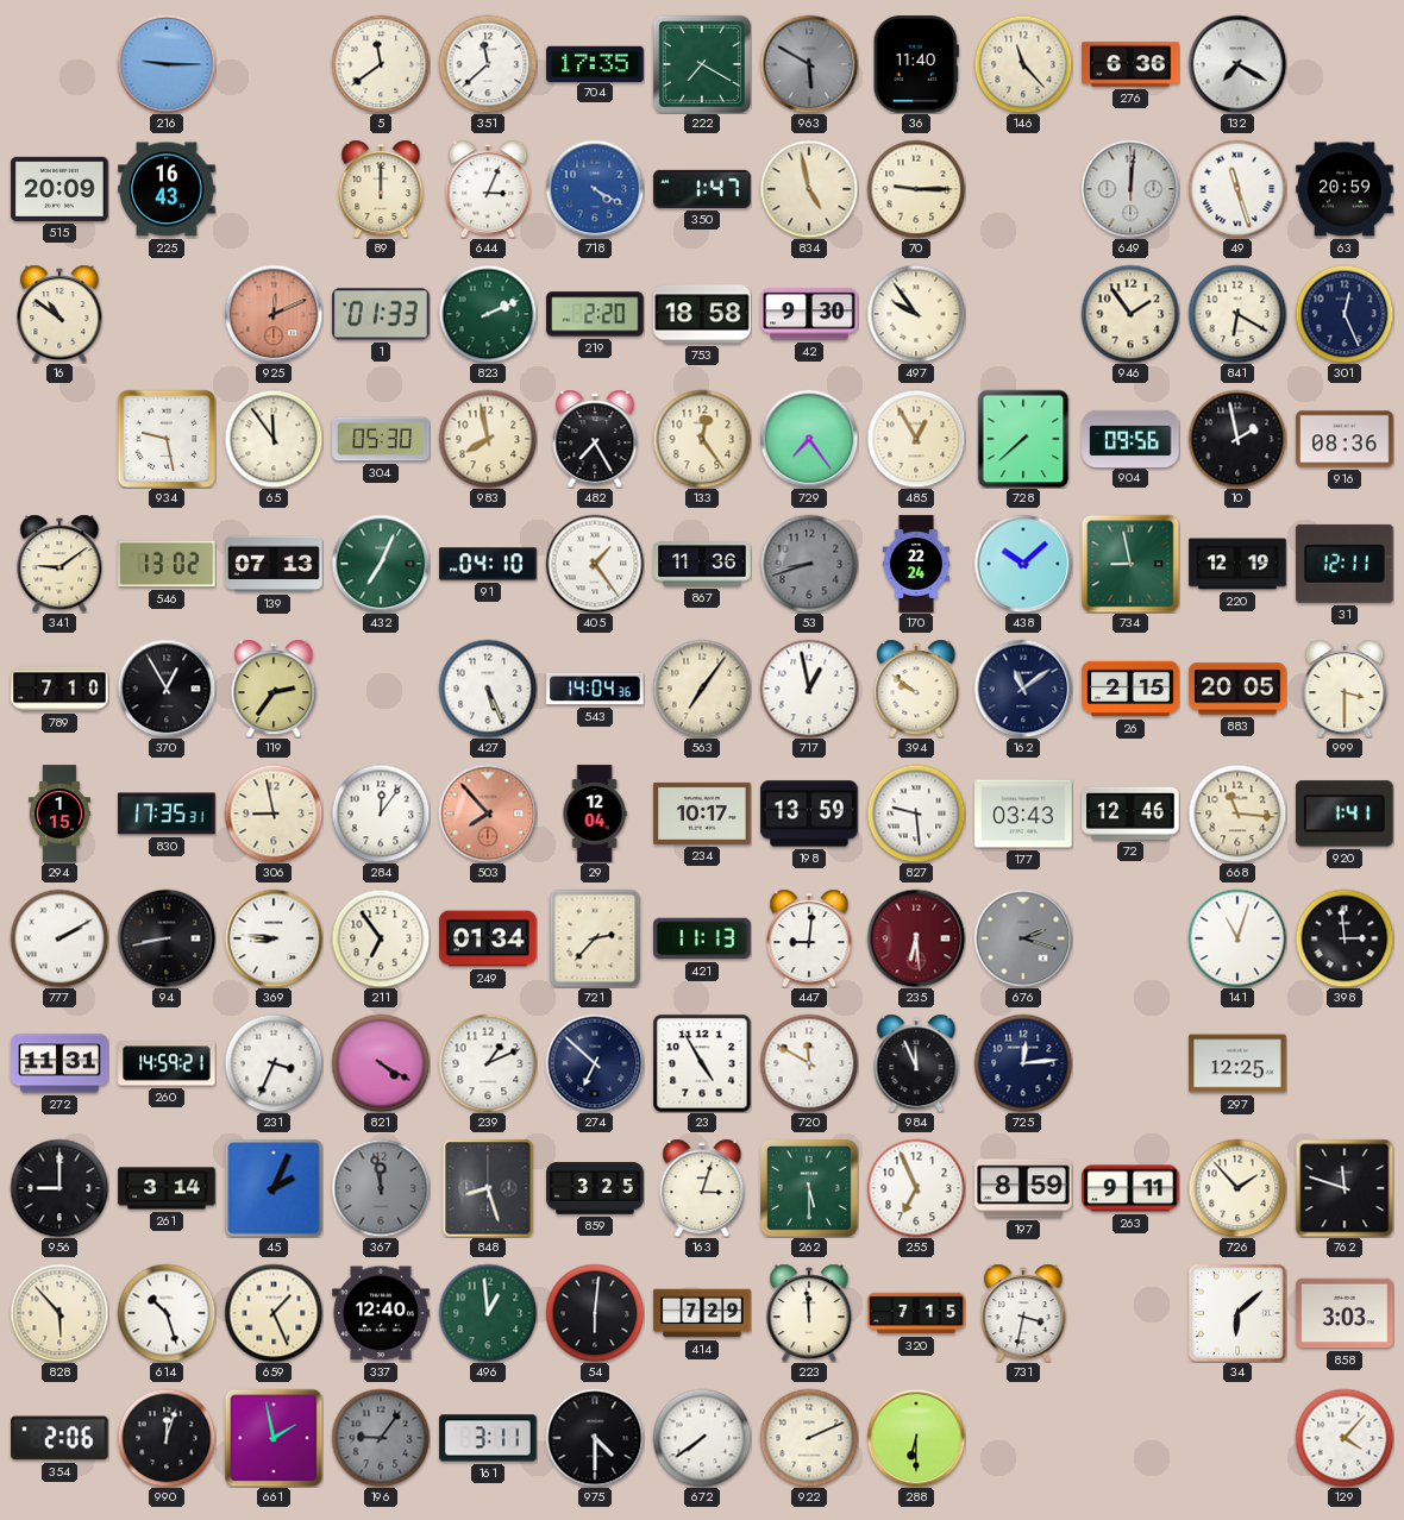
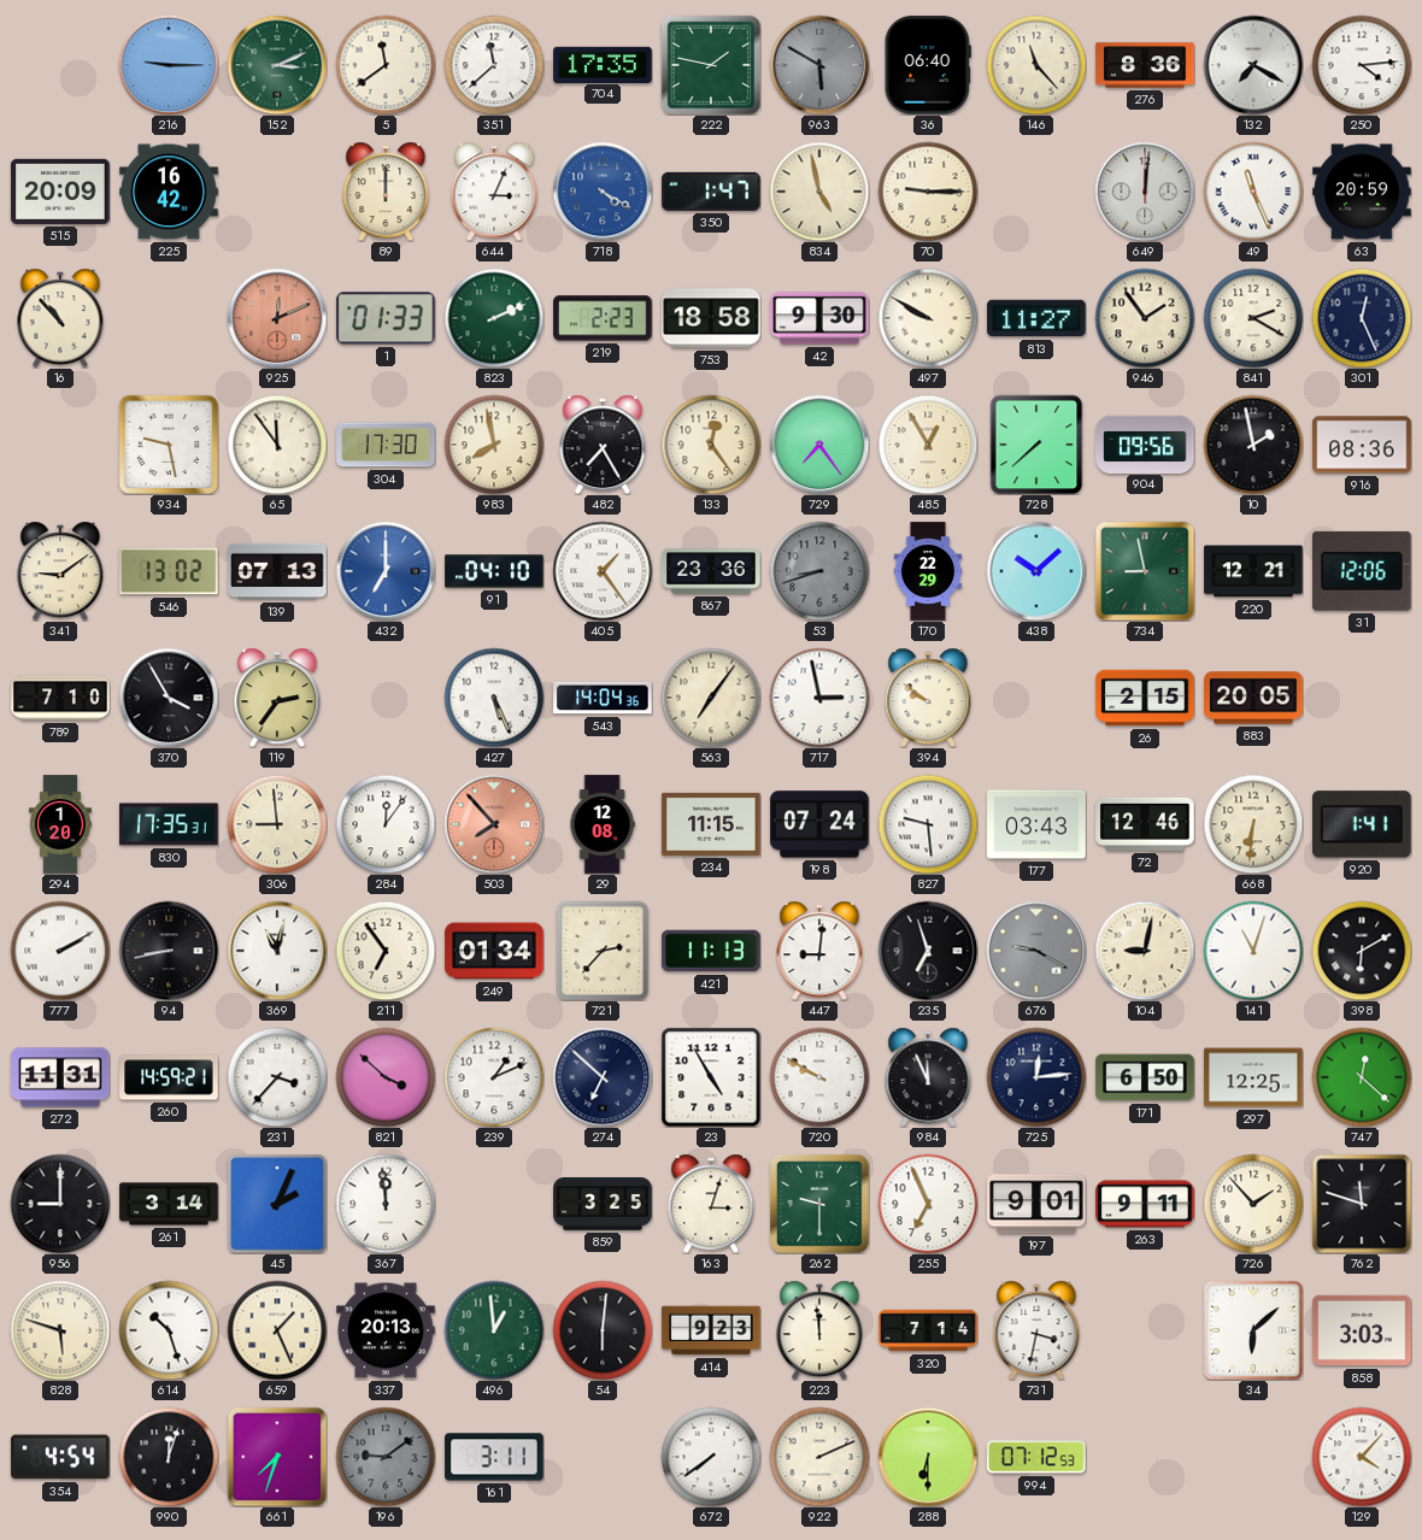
152: none -> 3:11 (277, 65)
222: 7:20 -> 1:47 (711, 65)
36: 11:40 -> 06:40 (928, 65)
276: 6:36 -> 8:36 (1145, 65)
250: none -> 4:14 (1362, 65)
225: 16:43 -> 16:42 (169, 192)
49: 11:27 -> 11:26 (1253, 192)
16: 10:51 -> 10:53 (60, 318)
219: 2:20 -> 2:23 (603, 318)
497: 9:54 -> 9:50 (928, 318)
813: none -> 11:27 (1036, 318)
841: 6:20 -> 2:20 (1253, 318)
304: 05:30 -> 17:30 (386, 445)
432: 7:04 -> 7:00 (386, 571)
432 dial: green -> blue (386, 571)
867: 11:36 -> 23:36 (711, 571)
170: 22:24 -> 22:29 (928, 571)
220: 12:19 -> 12:21 (1253, 571)
31: 12:11 -> 12:06 (1363, 571)
370: 12:55 -> 3:55 (169, 698)
717: 12:58 -> 2:58 (819, 698)
162: 11:09 -> none (1023, 689)
999: 3:30 -> none (1345, 689)
294: 1:15 -> 1:20 (61, 824)
306: 8:58 -> 8:59 (277, 824)
29: 12:04 -> 12:08 (603, 824)
234: 10:17 -> 11:15 (711, 824)
198: 13:59 -> 07:24 (819, 824)
668: 11:16 -> 6:31 (1253, 824)
369: 8:46 -> 11:02 (277, 951)
235: 6:29 -> 6:57 (928, 951)
235 dial: burgundy -> black (928, 951)
676: 2:18 -> 9:20 (1036, 951)
104: none -> 9:02 (1145, 951)
398: 2:59 -> 6:10 (1362, 951)
231: 3:34 -> 3:37 (277, 1077)
821: 4:20 -> 3:52 (386, 1077)
720: 11:50 -> 9:50 (819, 1077)
171: none -> 6:50 (1145, 1077)
747: none -> 12:22 (1362, 1077)
367: 11:58 -> 11:59 (386, 1204)
367 dial: grey -> white (386, 1204)
848: 8:27 -> none (488, 1188)
262: 5:30 -> 9:30 (821, 1205)
197: 8:59 -> 9:01 (1036, 1204)
828: 5:53 -> 5:48 (60, 1330)
337: 12:40 -> 20:13 (386, 1330)
414: 7:29 -> 9:23 (711, 1330)
320: 7:15 -> 7:14 (928, 1330)
354: 2:06 -> 4:54 (60, 1457)
661: 1:58 -> 7:33 (277, 1457)
196: 9:06 -> 9:09 (386, 1457)
975: 4:30 -> none (595, 1438)
994: none -> 07:12 (1036, 1457)
